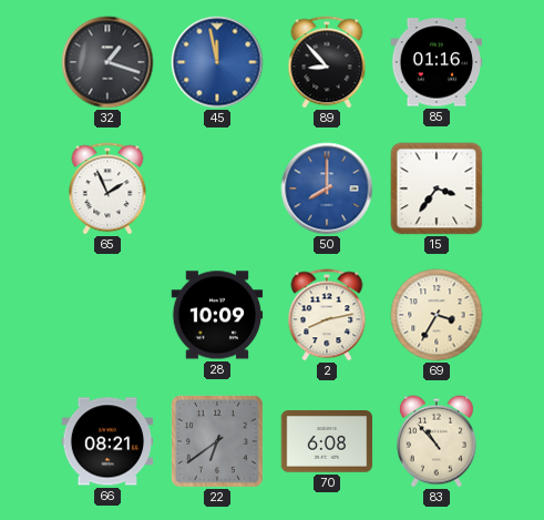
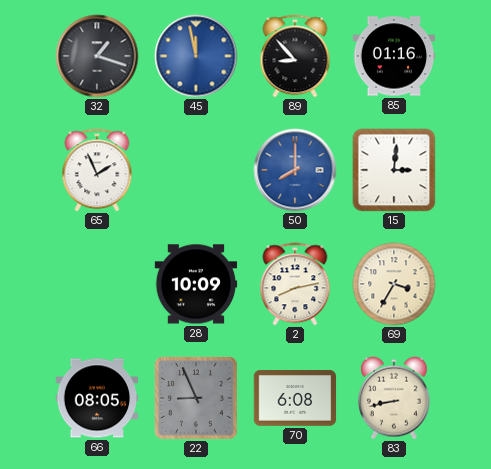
15: 3:36 -> 3:01 (394, 170)
66: 08:21 -> 08:05 (97, 398)
22: 6:39 -> 8:56 (197, 399)
83: 10:53 -> 8:43 (394, 398)
